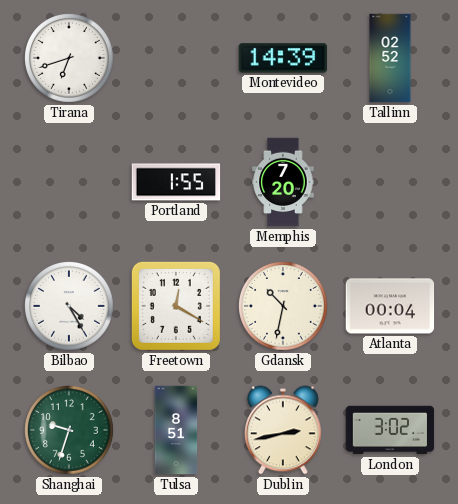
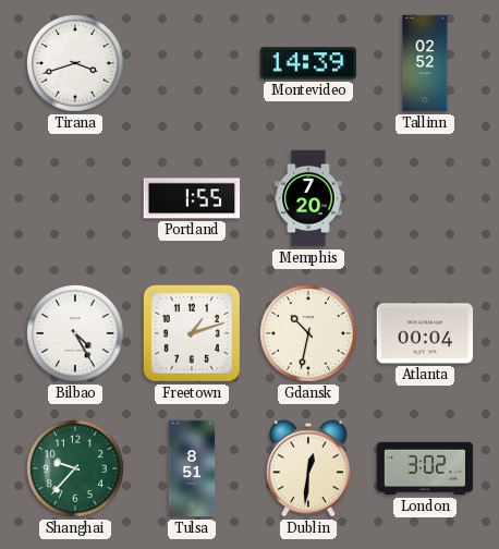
Tirana: 6:42 -> 3:42 (76, 64)
Freetown: 12:20 -> 1:12 (192, 333)
Shanghai: 9:33 -> 9:37 (76, 469)
Dublin: 2:43 -> 12:31 (309, 468)
